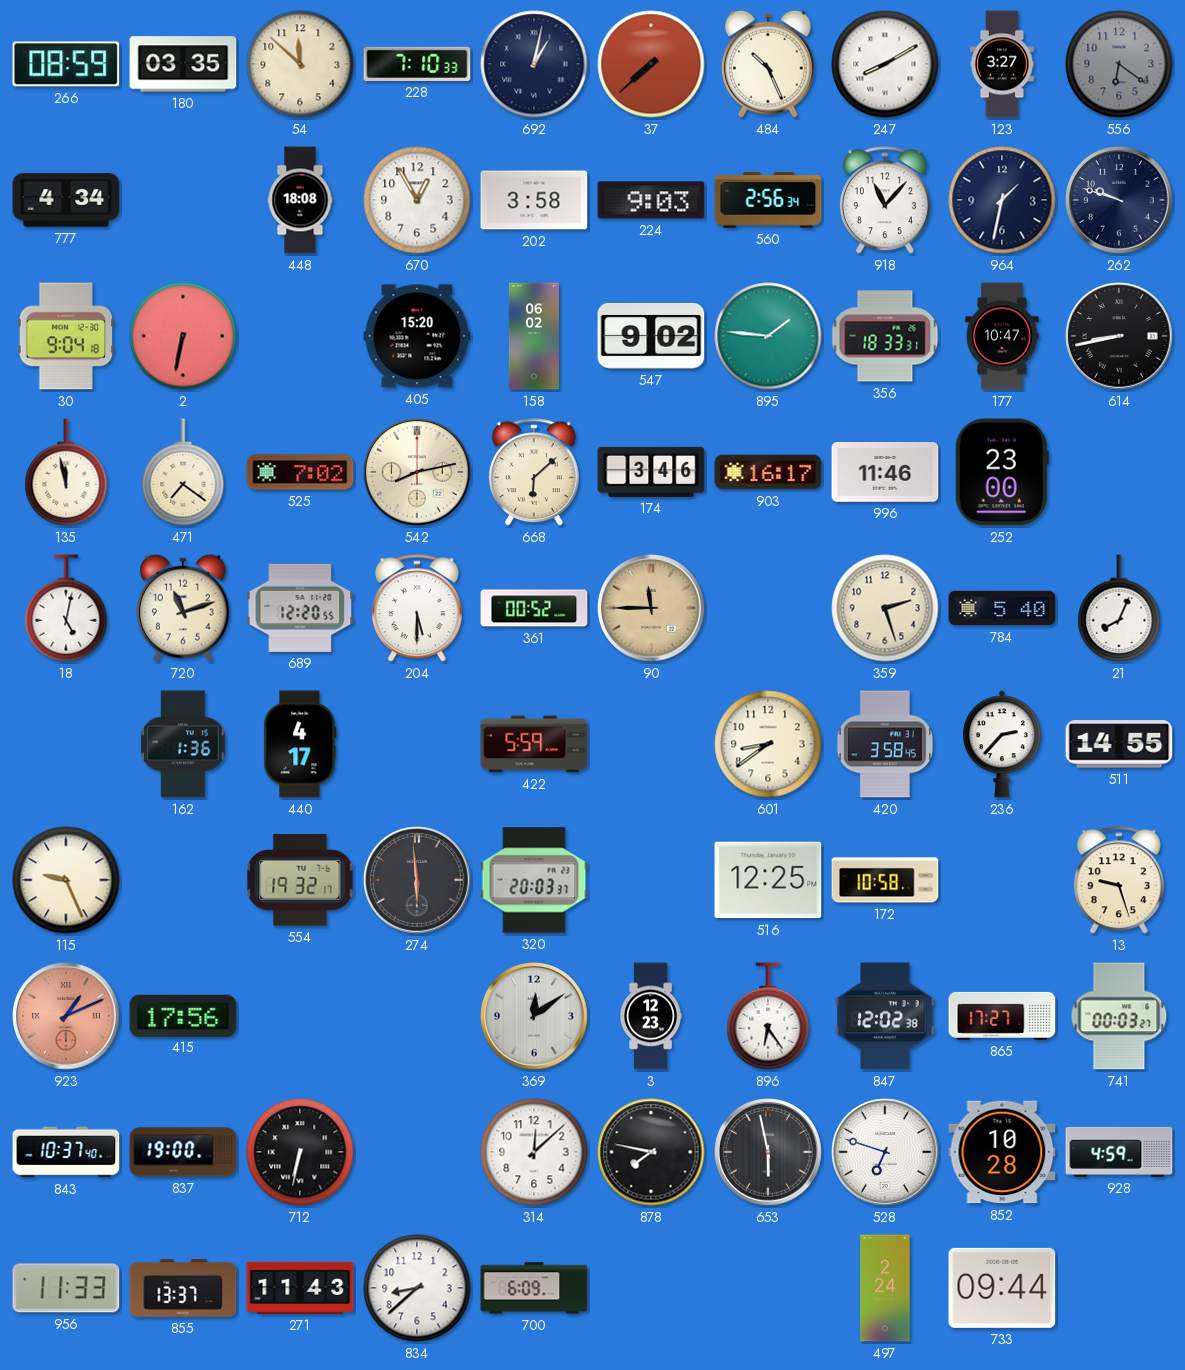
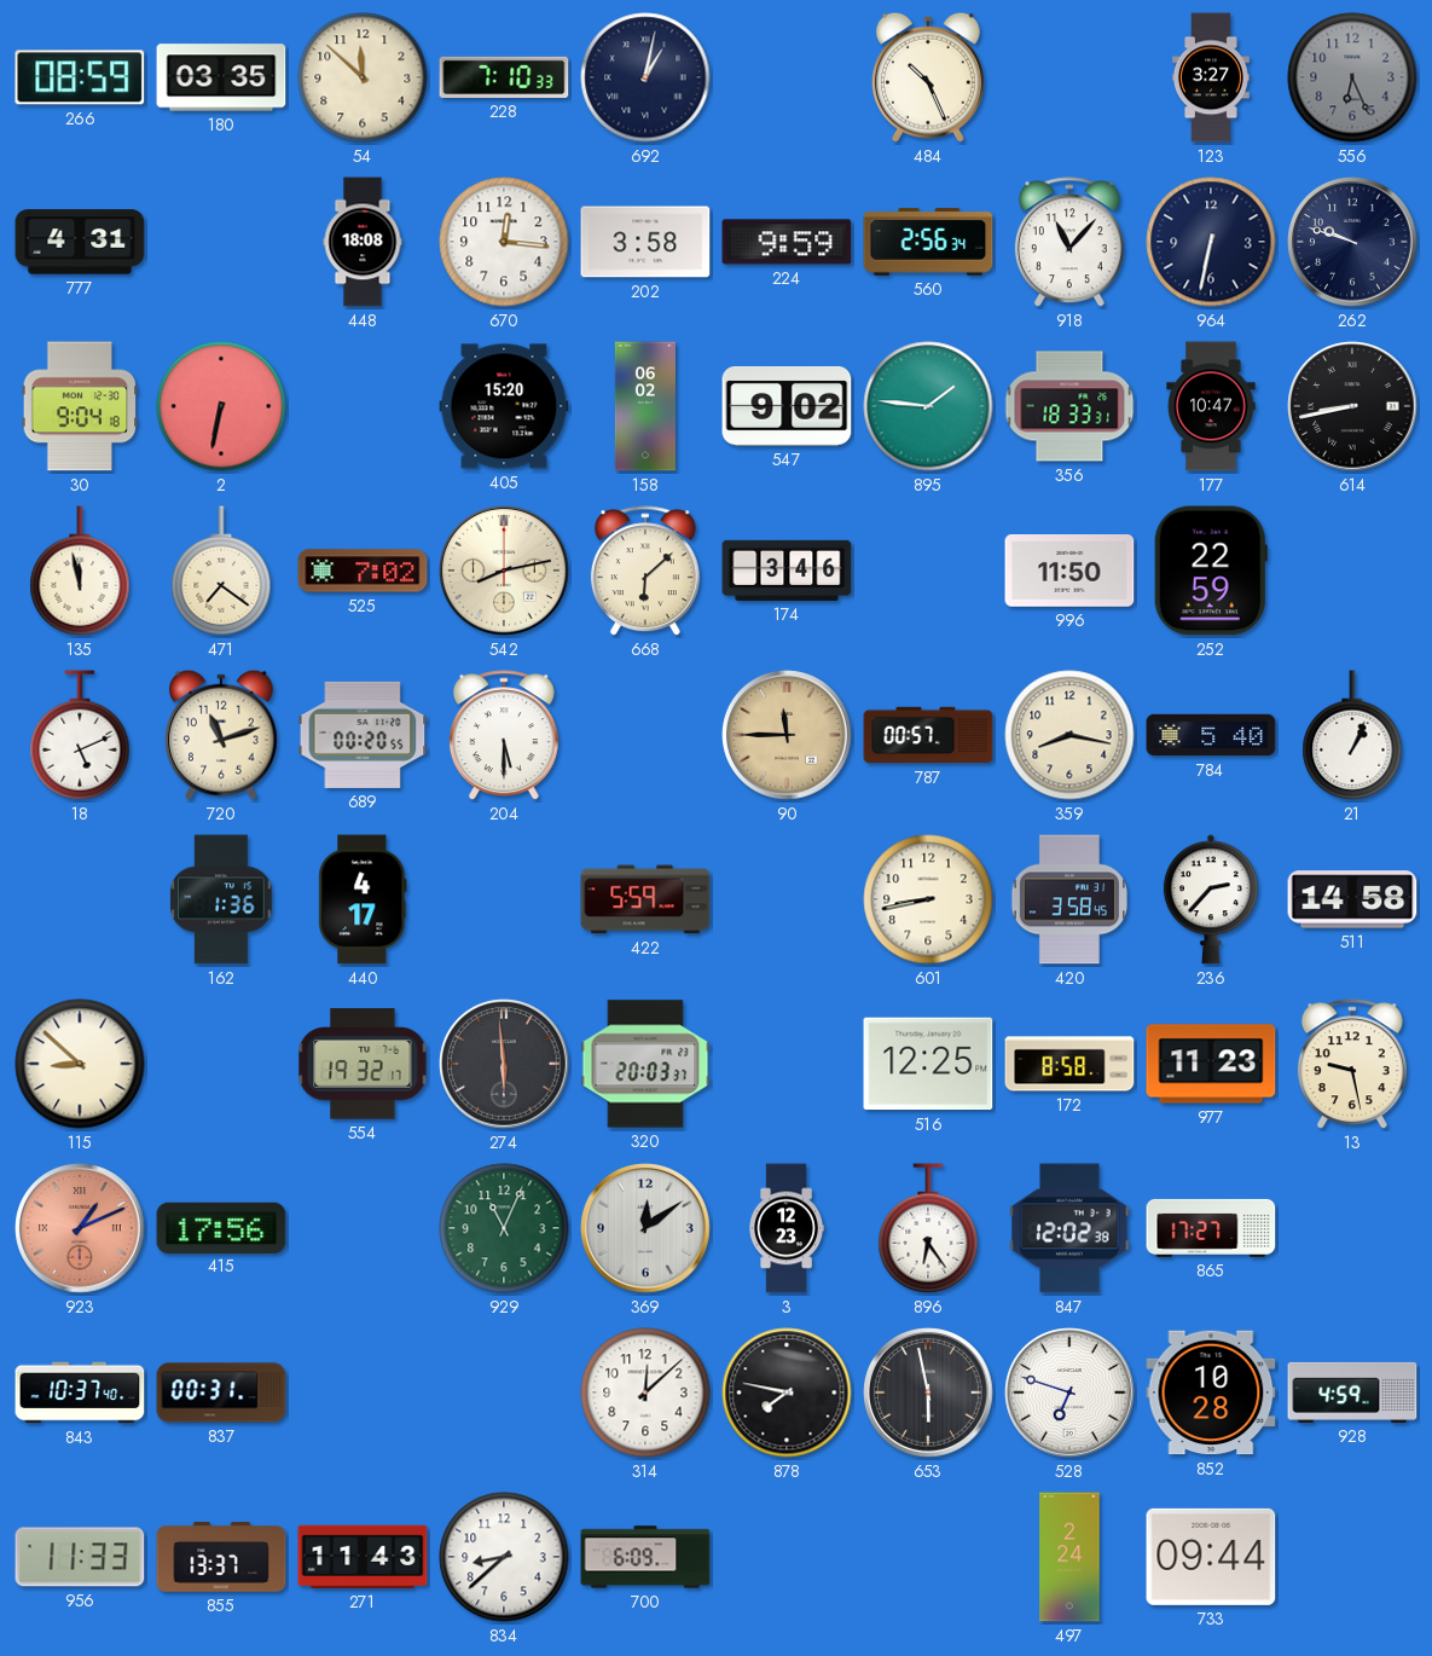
37: 7:38 -> none (651, 64)
247: 8:10 -> none (885, 64)
556: 6:21 -> 6:26 (1352, 77)
777: 4:34 -> 4:31 (80, 242)
670: 12:55 -> 12:16 (504, 242)
224: 9:03 -> 9:59 (787, 242)
964: 1:32 -> 6:32 (1211, 242)
903: 16:17 -> none (768, 472)
996: 11:46 -> 11:50 (1069, 572)
252: 23:00 -> 22:59 (1211, 571)
18: 5:02 -> 5:11 (80, 735)
689: 12:20 -> 00:20 (363, 735)
361: 00:52 -> none (534, 608)
787: none -> 00:57 (928, 735)
359: 2:27 -> 8:17 (1069, 735)
21: 8:04 -> 1:04 (1352, 735)
601: 8:39 -> 8:43 (928, 899)
511: 14:55 -> 14:58 (1352, 899)
115: 9:26 -> 8:52 (80, 1064)
172: 10:58 -> 8:58 (1069, 1064)
977: none -> 11:23 (1211, 1064)
13: 9:27 -> 9:28 (1352, 1065)
929: none -> 11:04 (504, 1228)
741: 00:03 -> none (1119, 1016)
837: 19:00 -> 00:31 (221, 1392)
712: 6:32 -> none (300, 1152)
